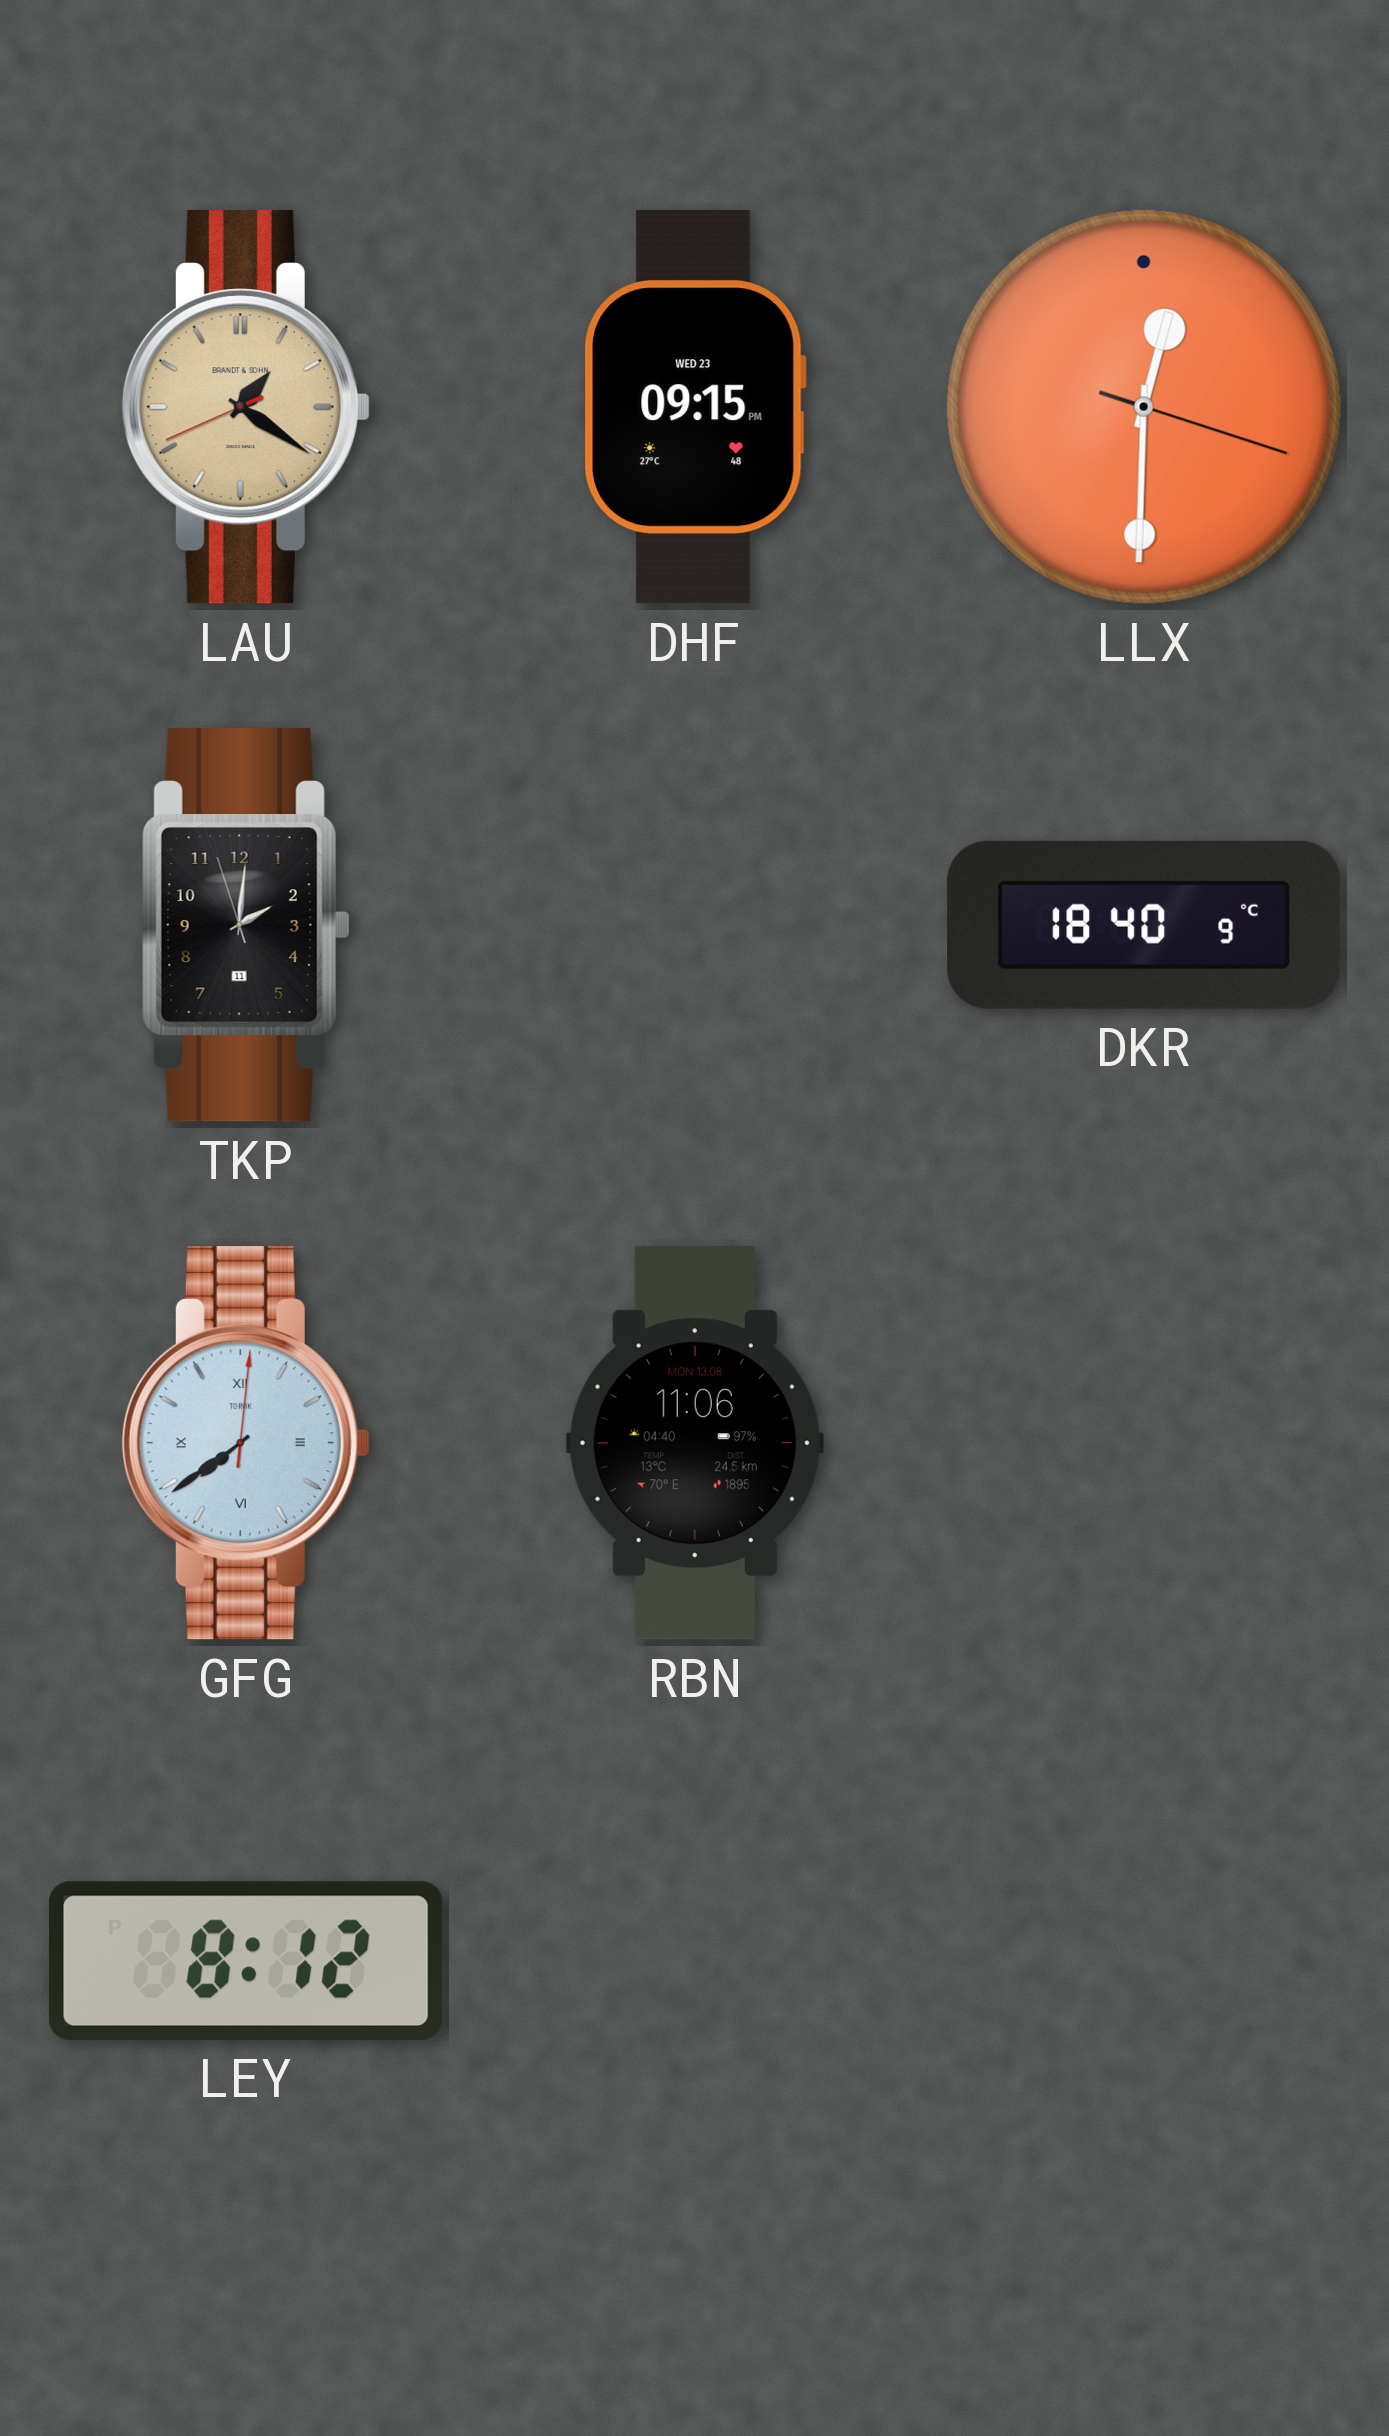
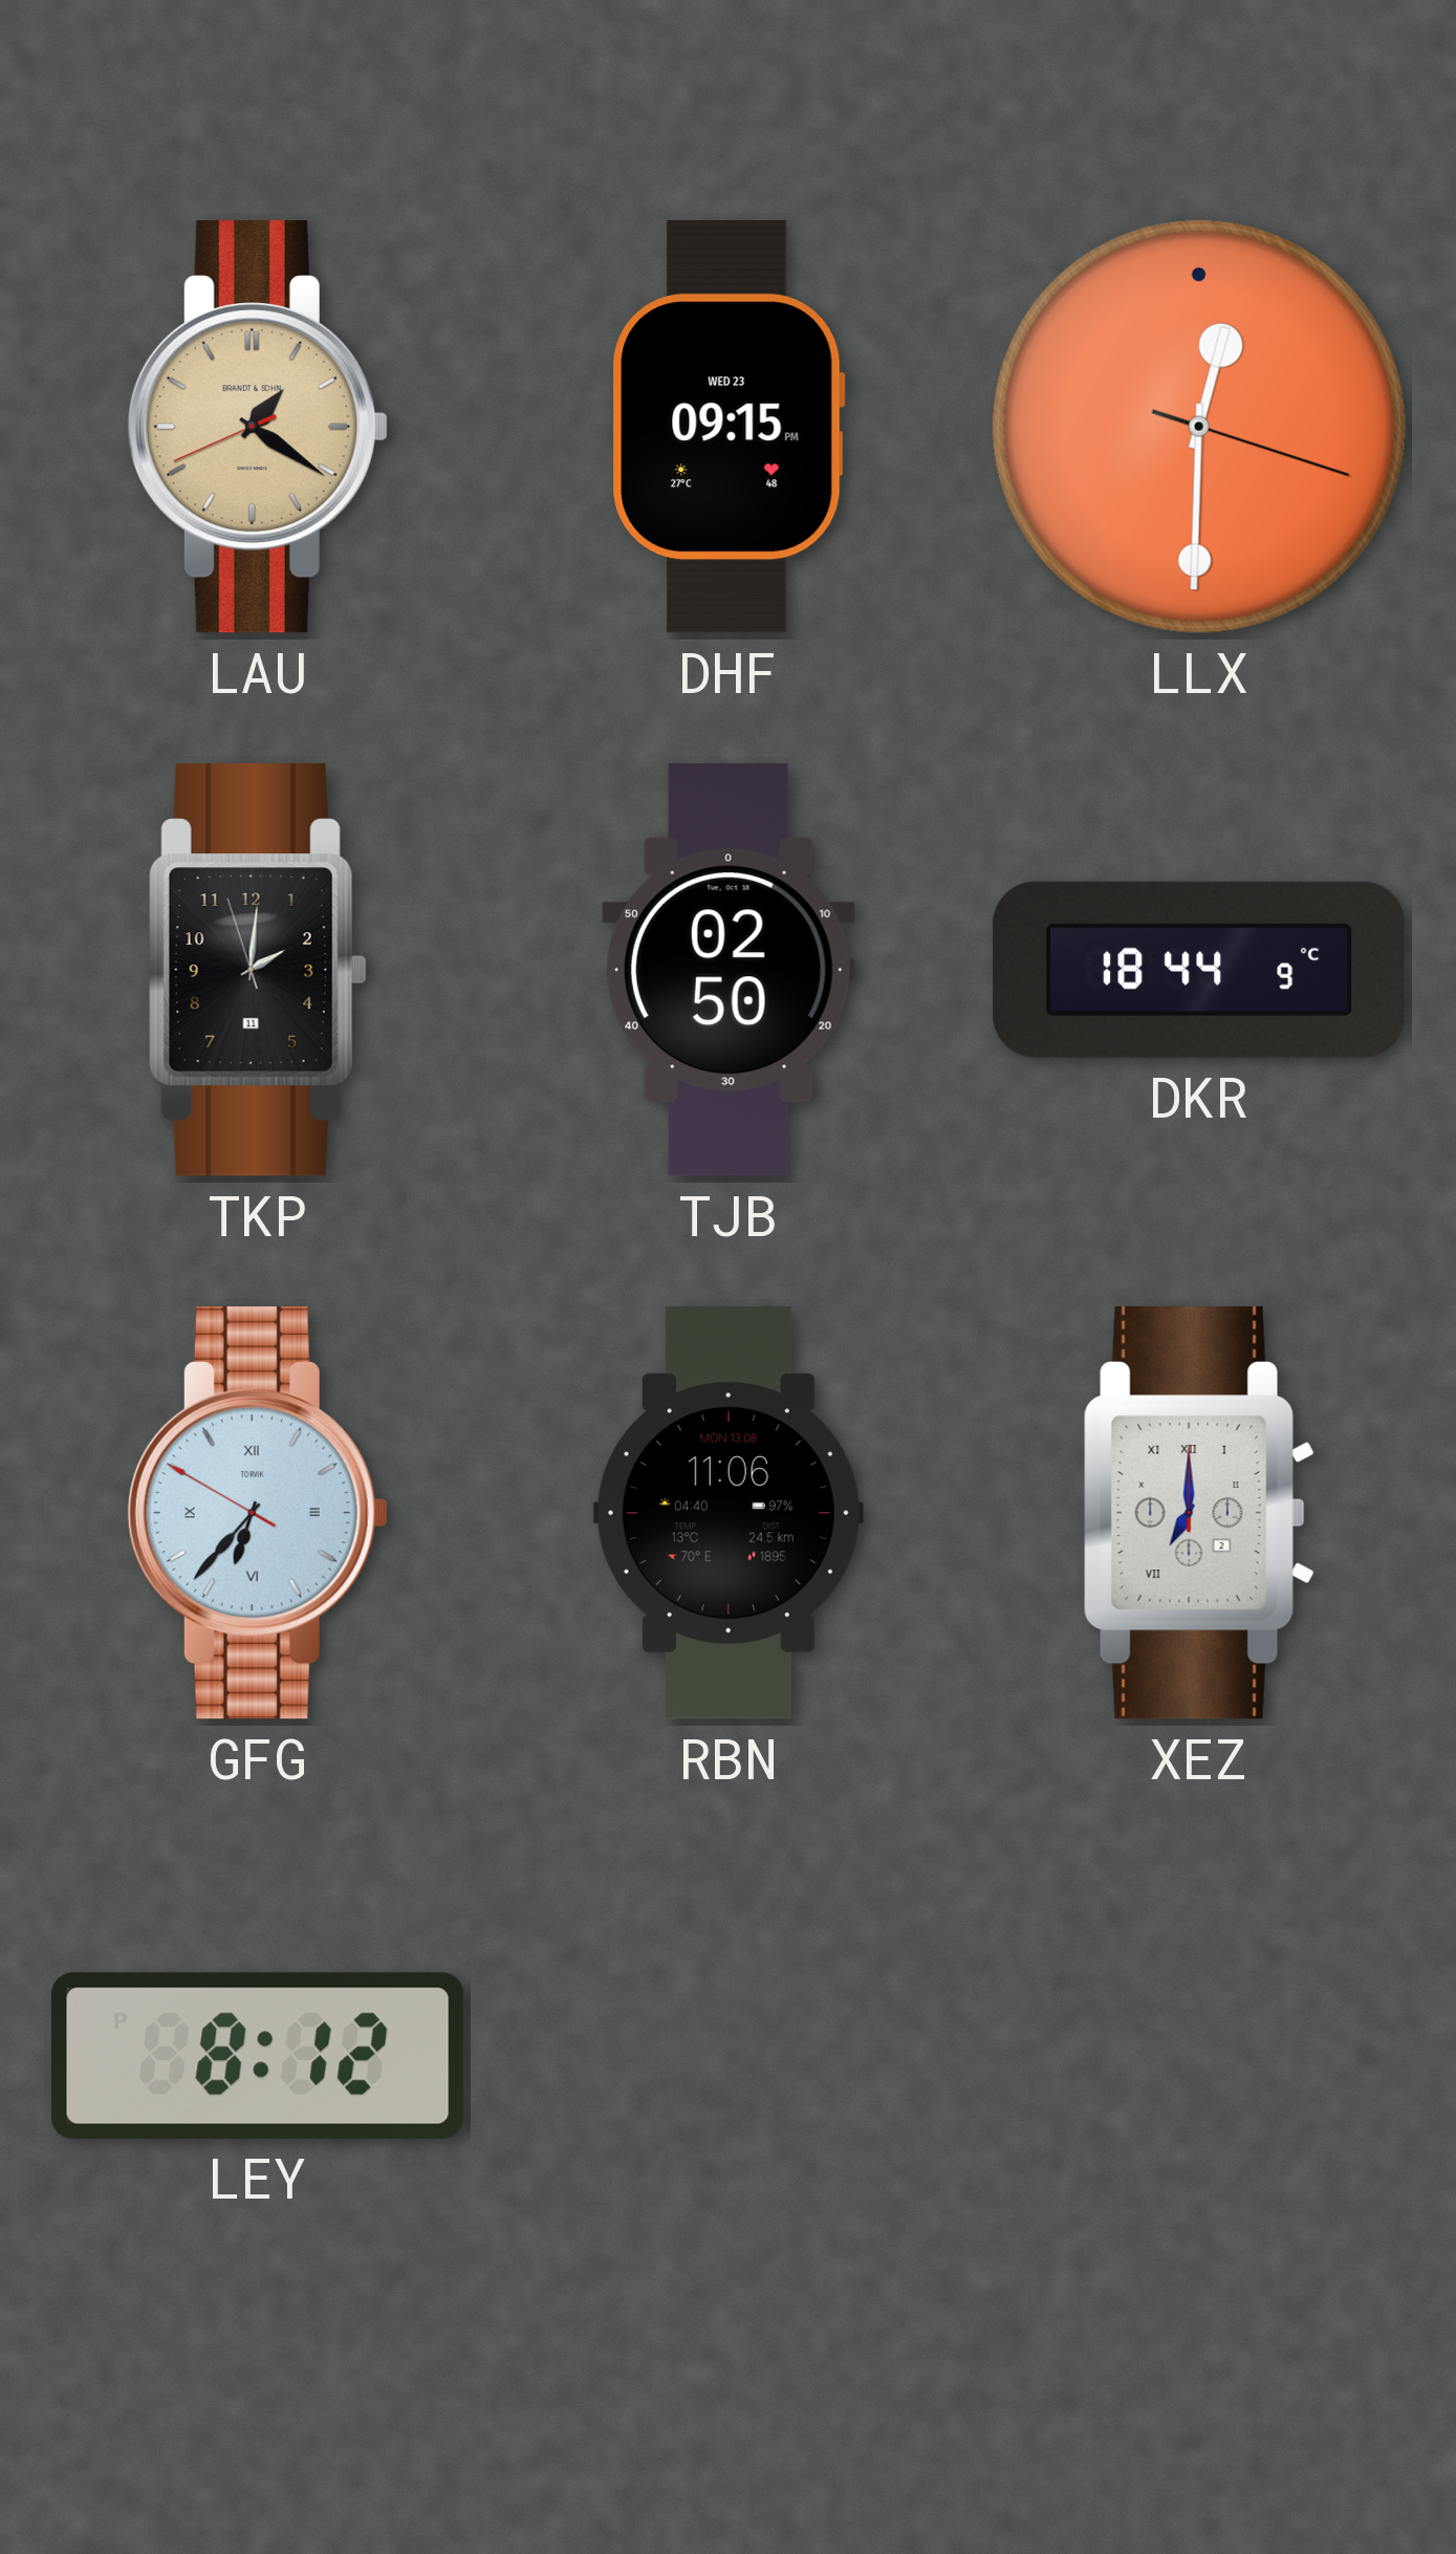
TJB: none -> 02:50 (729, 970)
DKR: 18:40 -> 18:44 (1199, 970)
GFG: 7:39 -> 6:36 (258, 1513)
XEZ: none -> 7:00 (1199, 1513)
